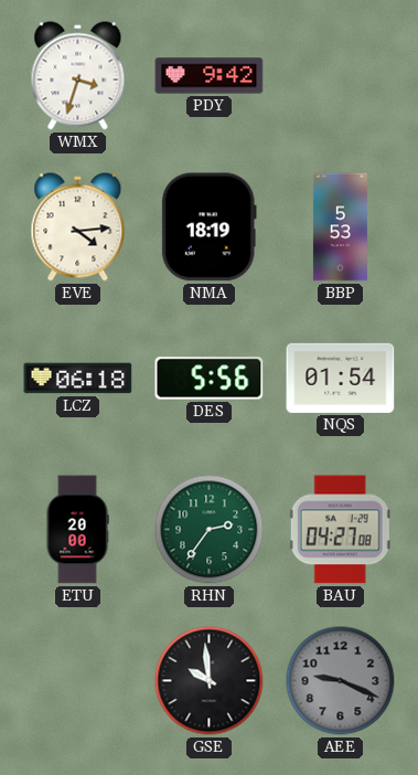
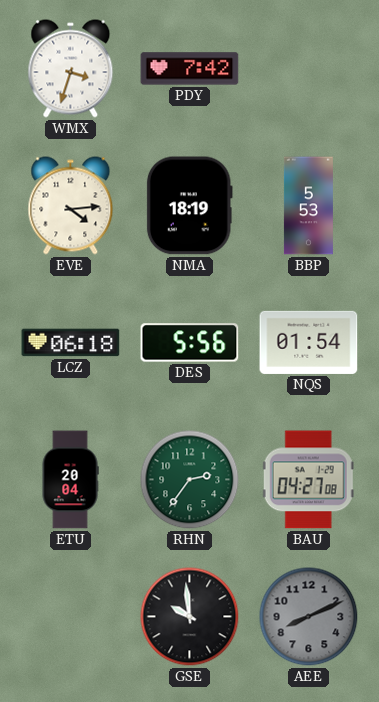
PDY: 9:42 -> 7:42 (190, 69)
ETU: 20:00 -> 20:04 (70, 480)
AEE: 9:19 -> 8:11 (309, 617)
